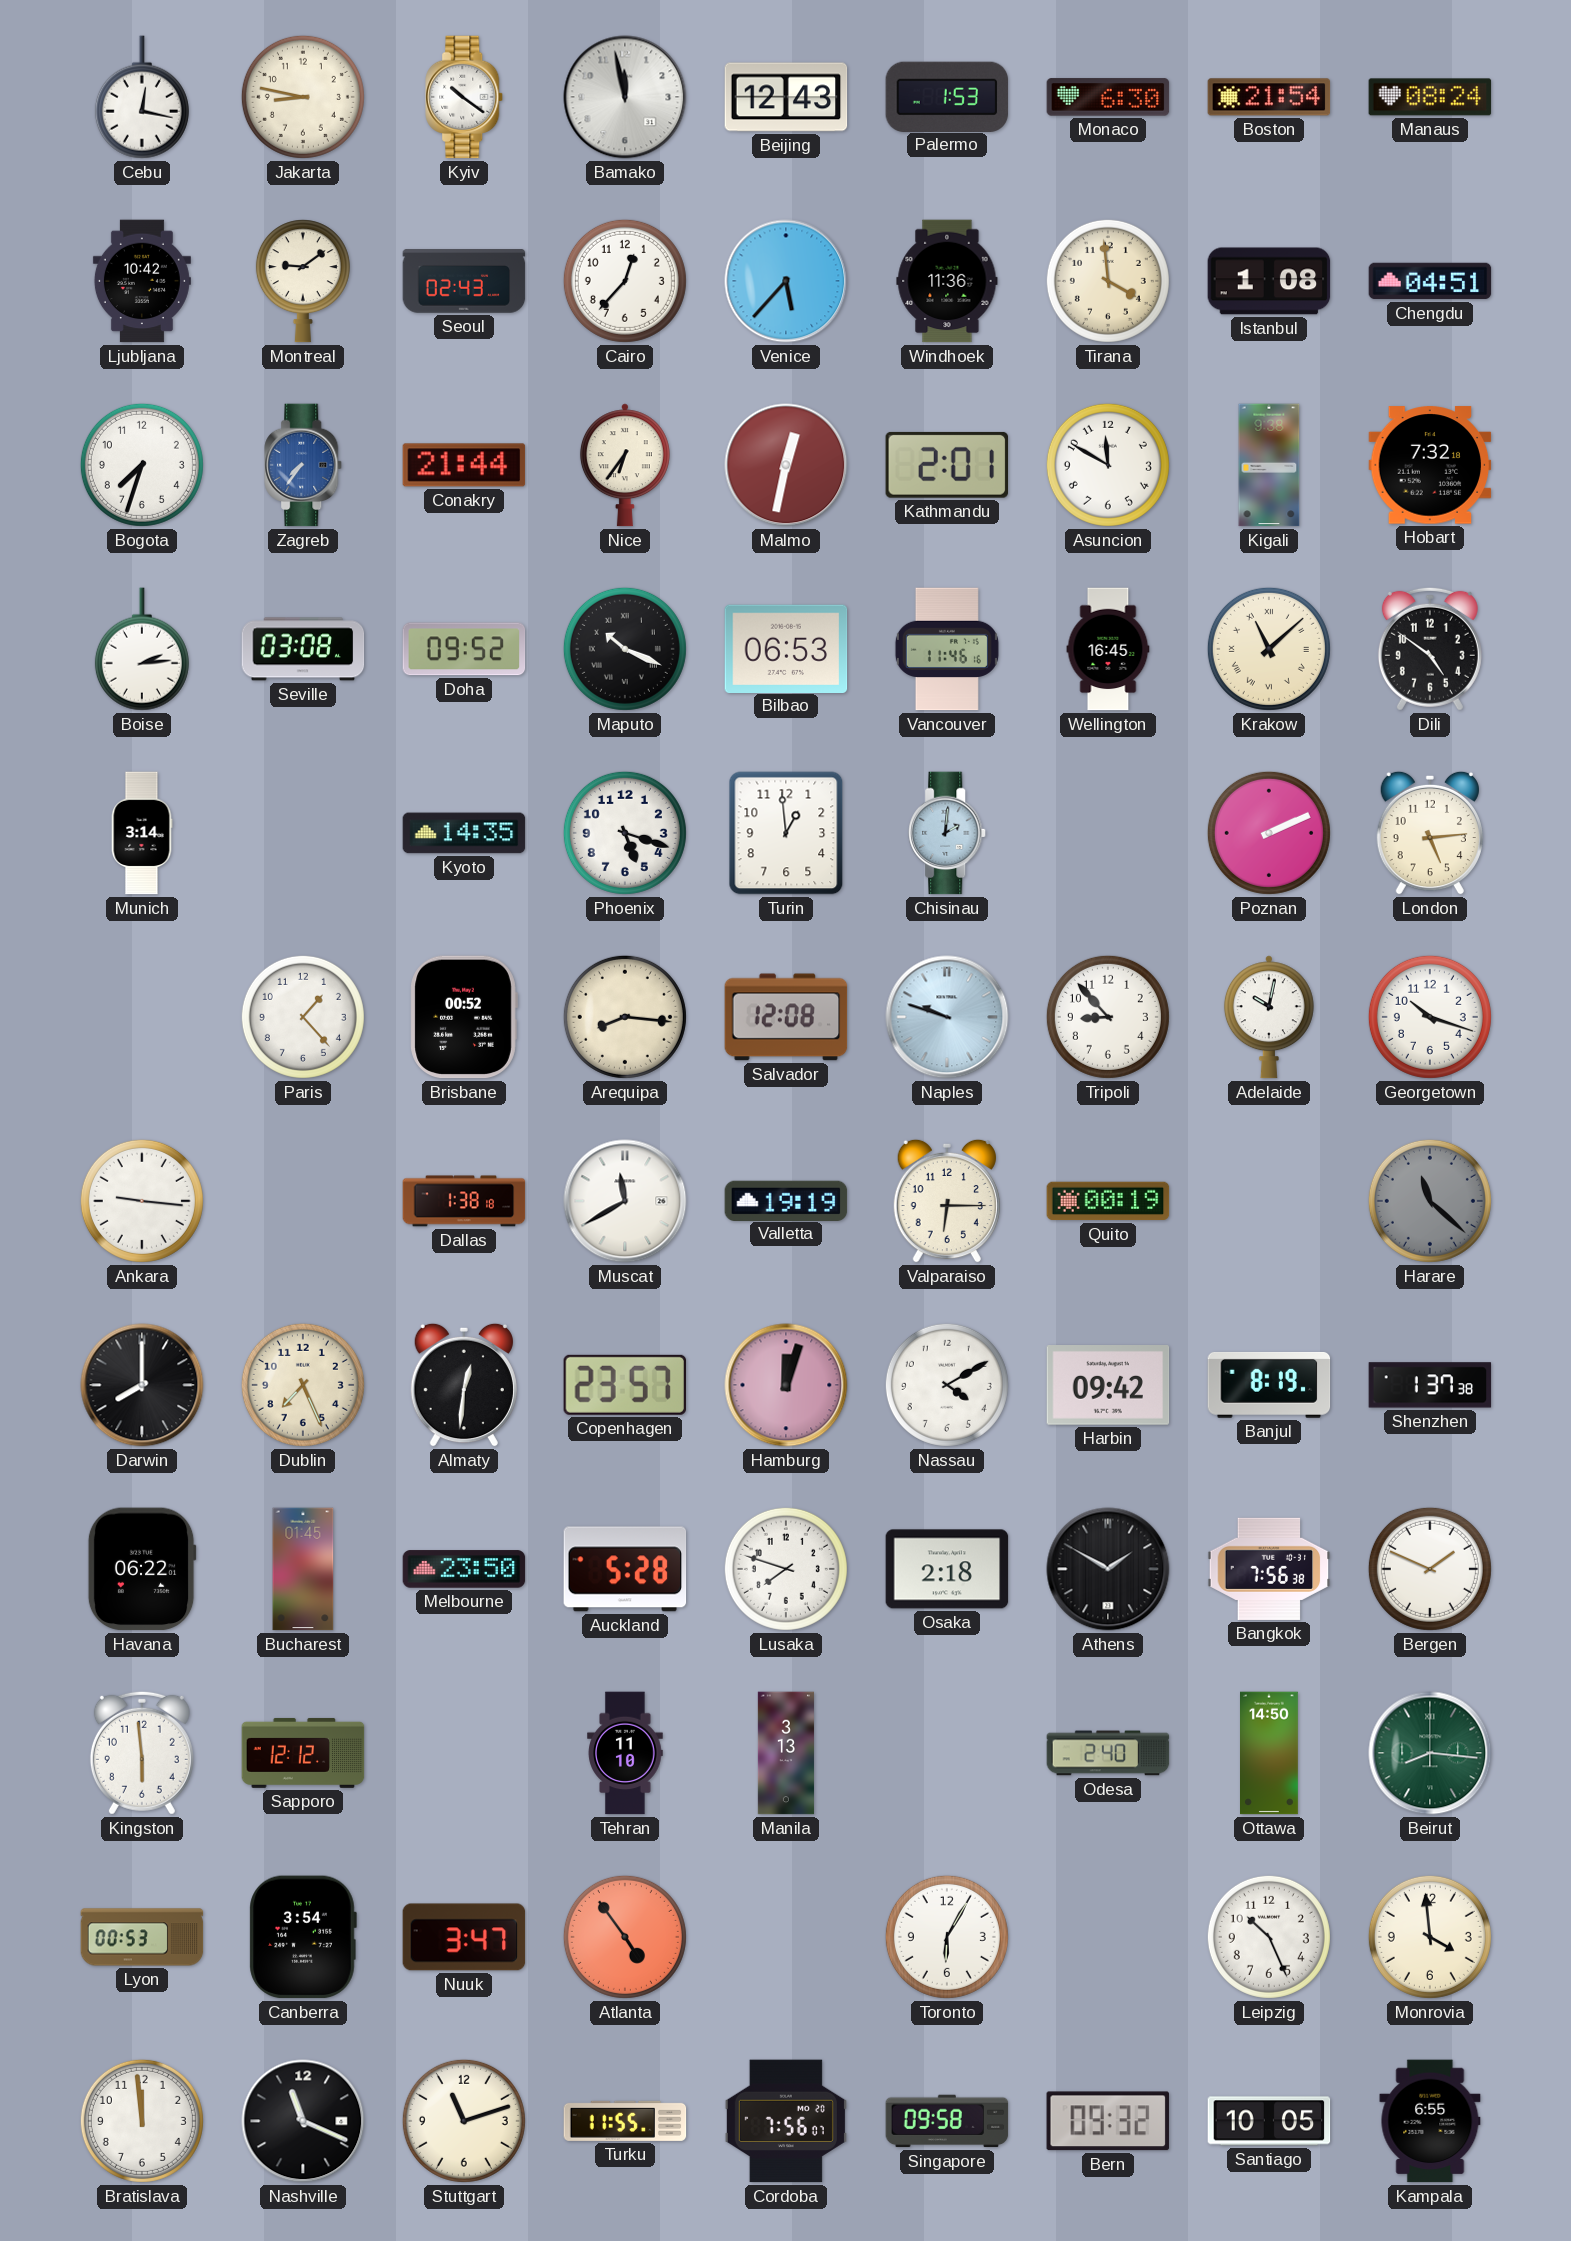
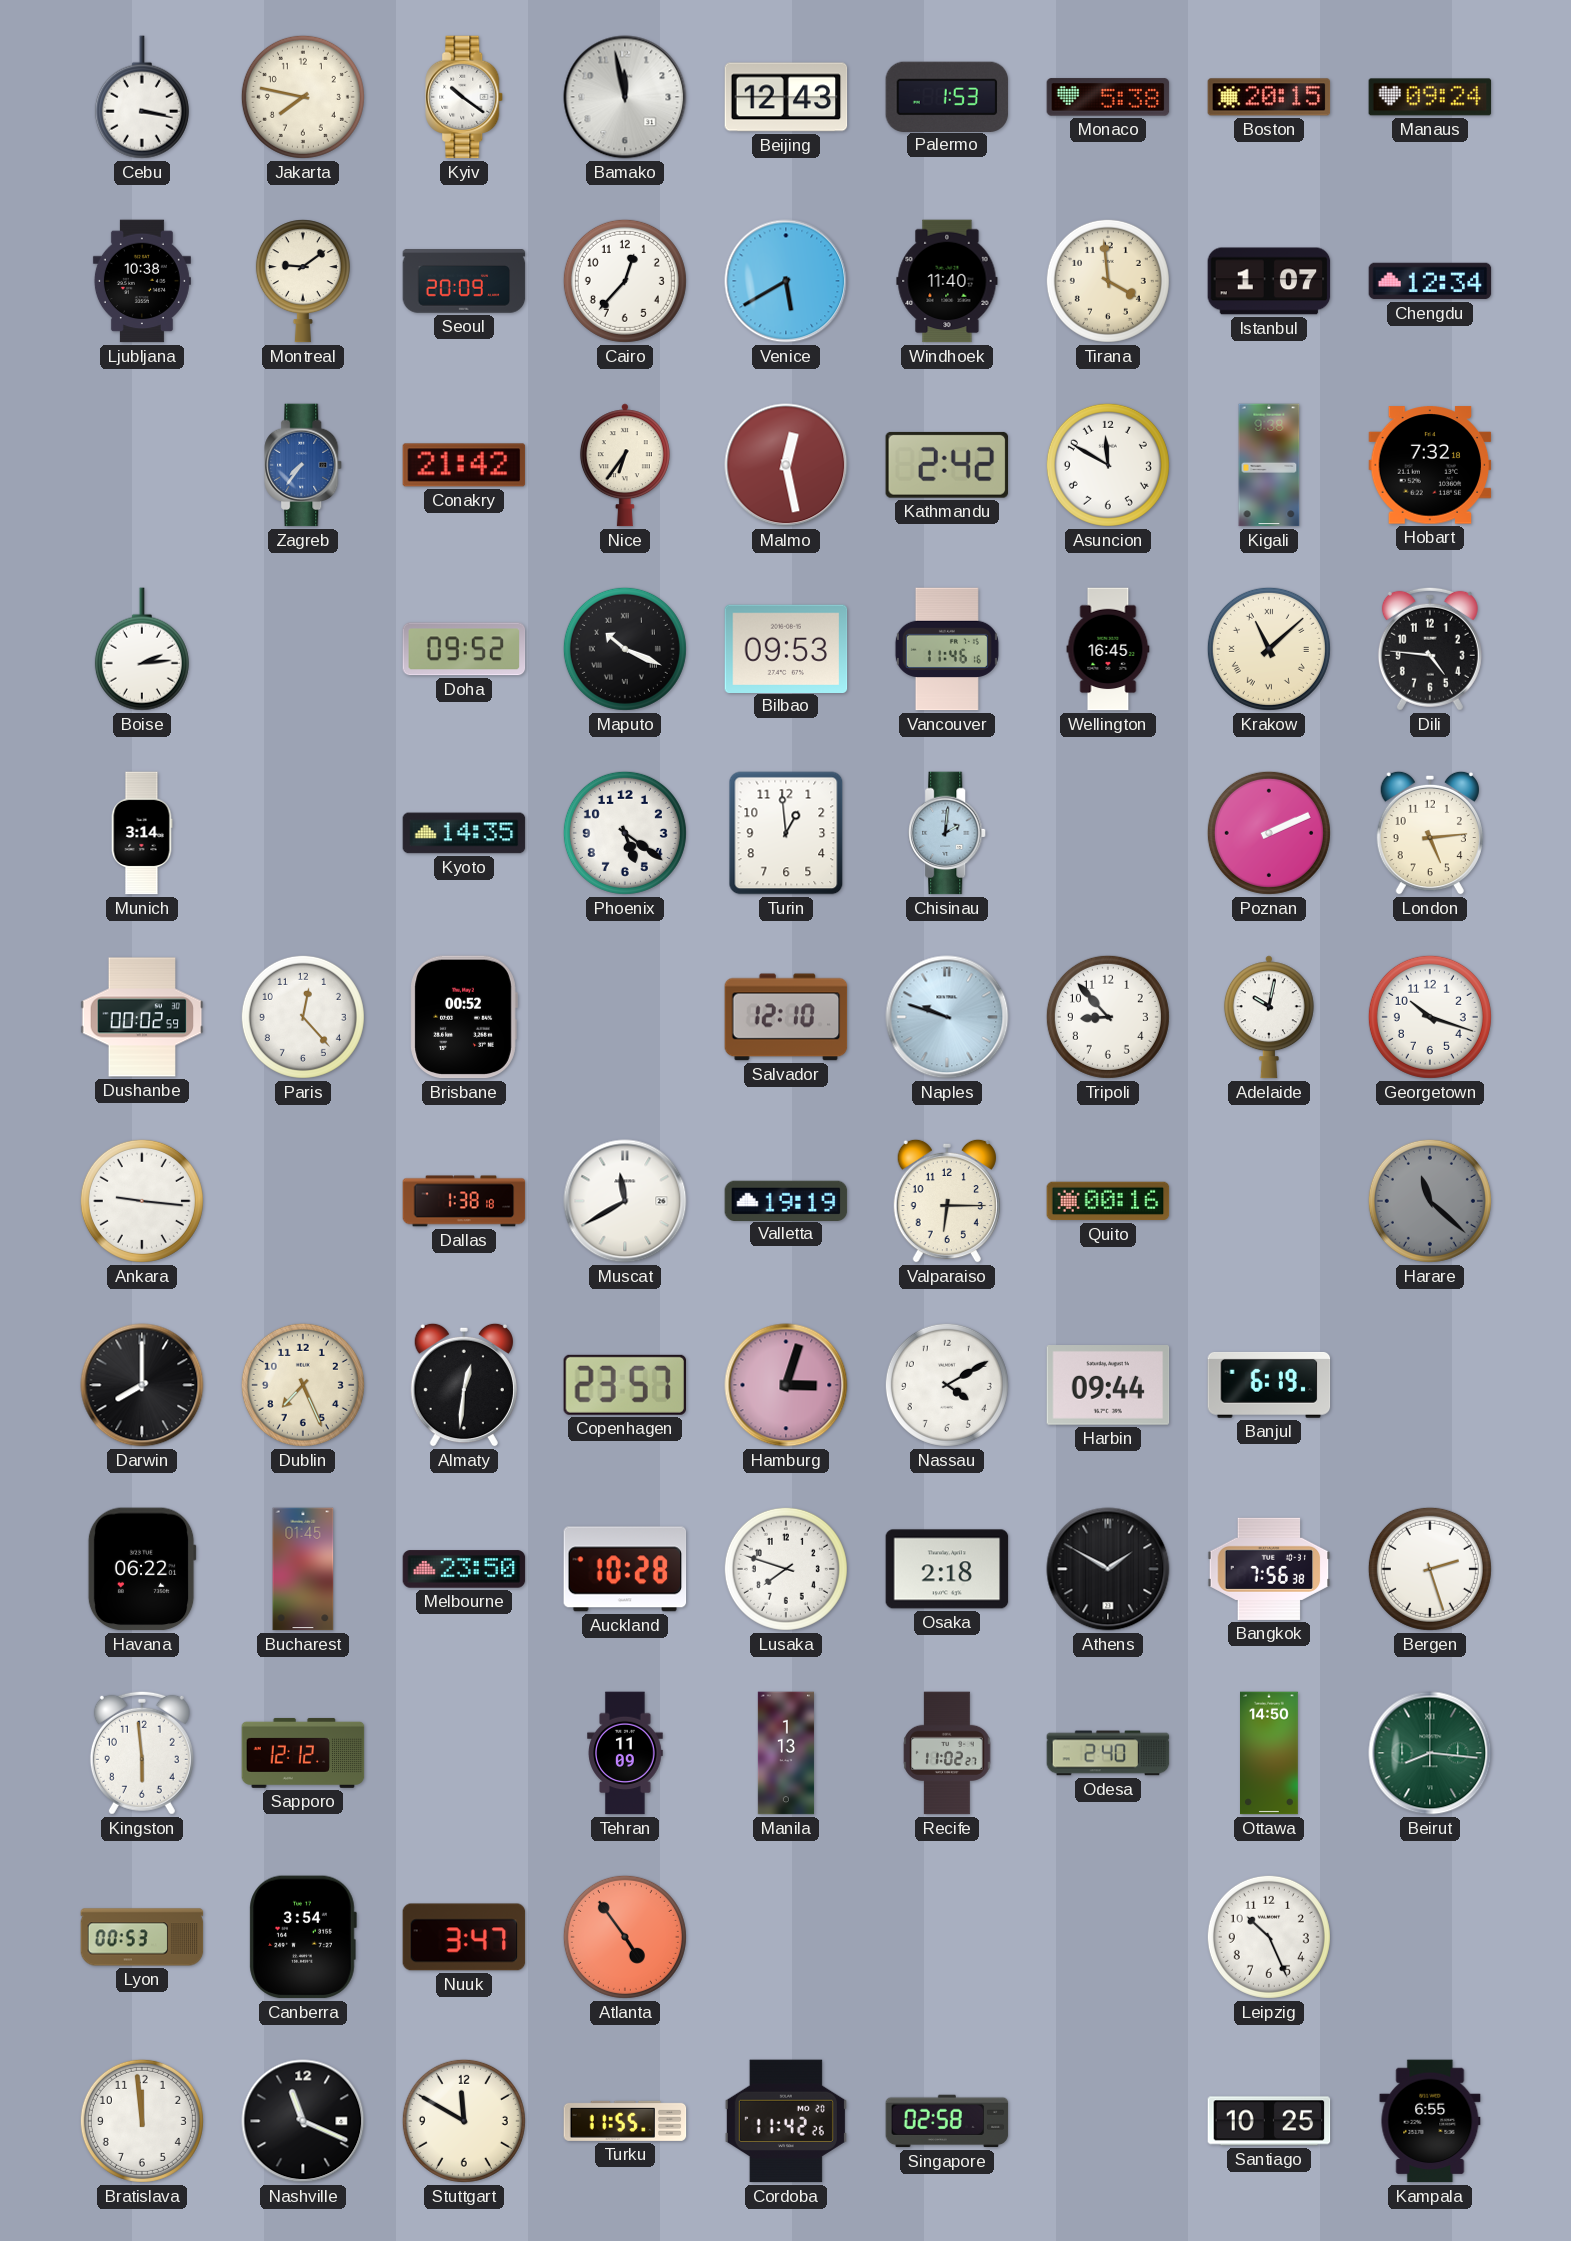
Cebu: 12:17 -> 3:17 (142, 97)
Jakarta: 8:47 -> 7:47 (303, 97)
Monaco: 6:30 -> 5:38 (1108, 97)
Boston: 21:54 -> 20:15 (1269, 97)
Manaus: 08:24 -> 09:24 (1430, 97)
Ljubljana: 10:42 -> 10:38 (142, 281)
Seoul: 02:43 -> 20:09 (464, 281)
Venice: 5:37 -> 5:40 (786, 281)
Windhoek: 11:36 -> 11:40 (947, 281)
Istanbul: 1:08 -> 1:07 (1269, 281)
Chengdu: 04:51 -> 12:34 (1430, 281)
Bogota: 7:33 -> none (142, 465)
Conakry: 21:44 -> 21:42 (464, 465)
Malmo: 12:32 -> 12:28 (786, 465)
Kathmandu: 2:01 -> 2:42 (946, 465)
Seville: 03:08 -> none (303, 649)
Bilbao: 06:53 -> 09:53 (786, 648)
Dili: 4:51 -> 4:46 (1430, 649)
Phoenix: 5:18 -> 5:21 (625, 833)
Dushanbe: none -> 00:02 (142, 1017)
Paris: 1:23 -> 12:23 (303, 1017)
Arequipa: 8:16 -> none (625, 1017)
Salvador: 12:08 -> 12:10 (786, 1017)
Quito: 00:19 -> 00:16 (1108, 1201)
Hamburg: 12:03 -> 3:03 (786, 1385)
Harbin: 09:42 -> 09:44 (1108, 1386)
Banjul: 8:19 -> 6:19 (1269, 1385)
Shenzhen: 1:37 -> none (1430, 1385)
Auckland: 5:28 -> 10:28 (625, 1569)
Bergen: 1:49 -> 2:27 (1430, 1569)
Tehran: 11:10 -> 11:09 (625, 1753)
Manila: 3:13 -> 1:13 (786, 1753)
Recife: none -> 11:02 (947, 1753)
Toronto: 6:05 -> none (947, 1937)
Monrovia: 3:59 -> none (1430, 1937)
Stuttgart: 11:12 -> 11:50 (464, 2121)
Cordoba: 7:56 -> 11:42 (786, 2121)
Singapore: 09:58 -> 02:58 (947, 2121)
Bern: 09:32 -> none (1108, 2121)
Santiago: 10:05 -> 10:25 (1269, 2121)
